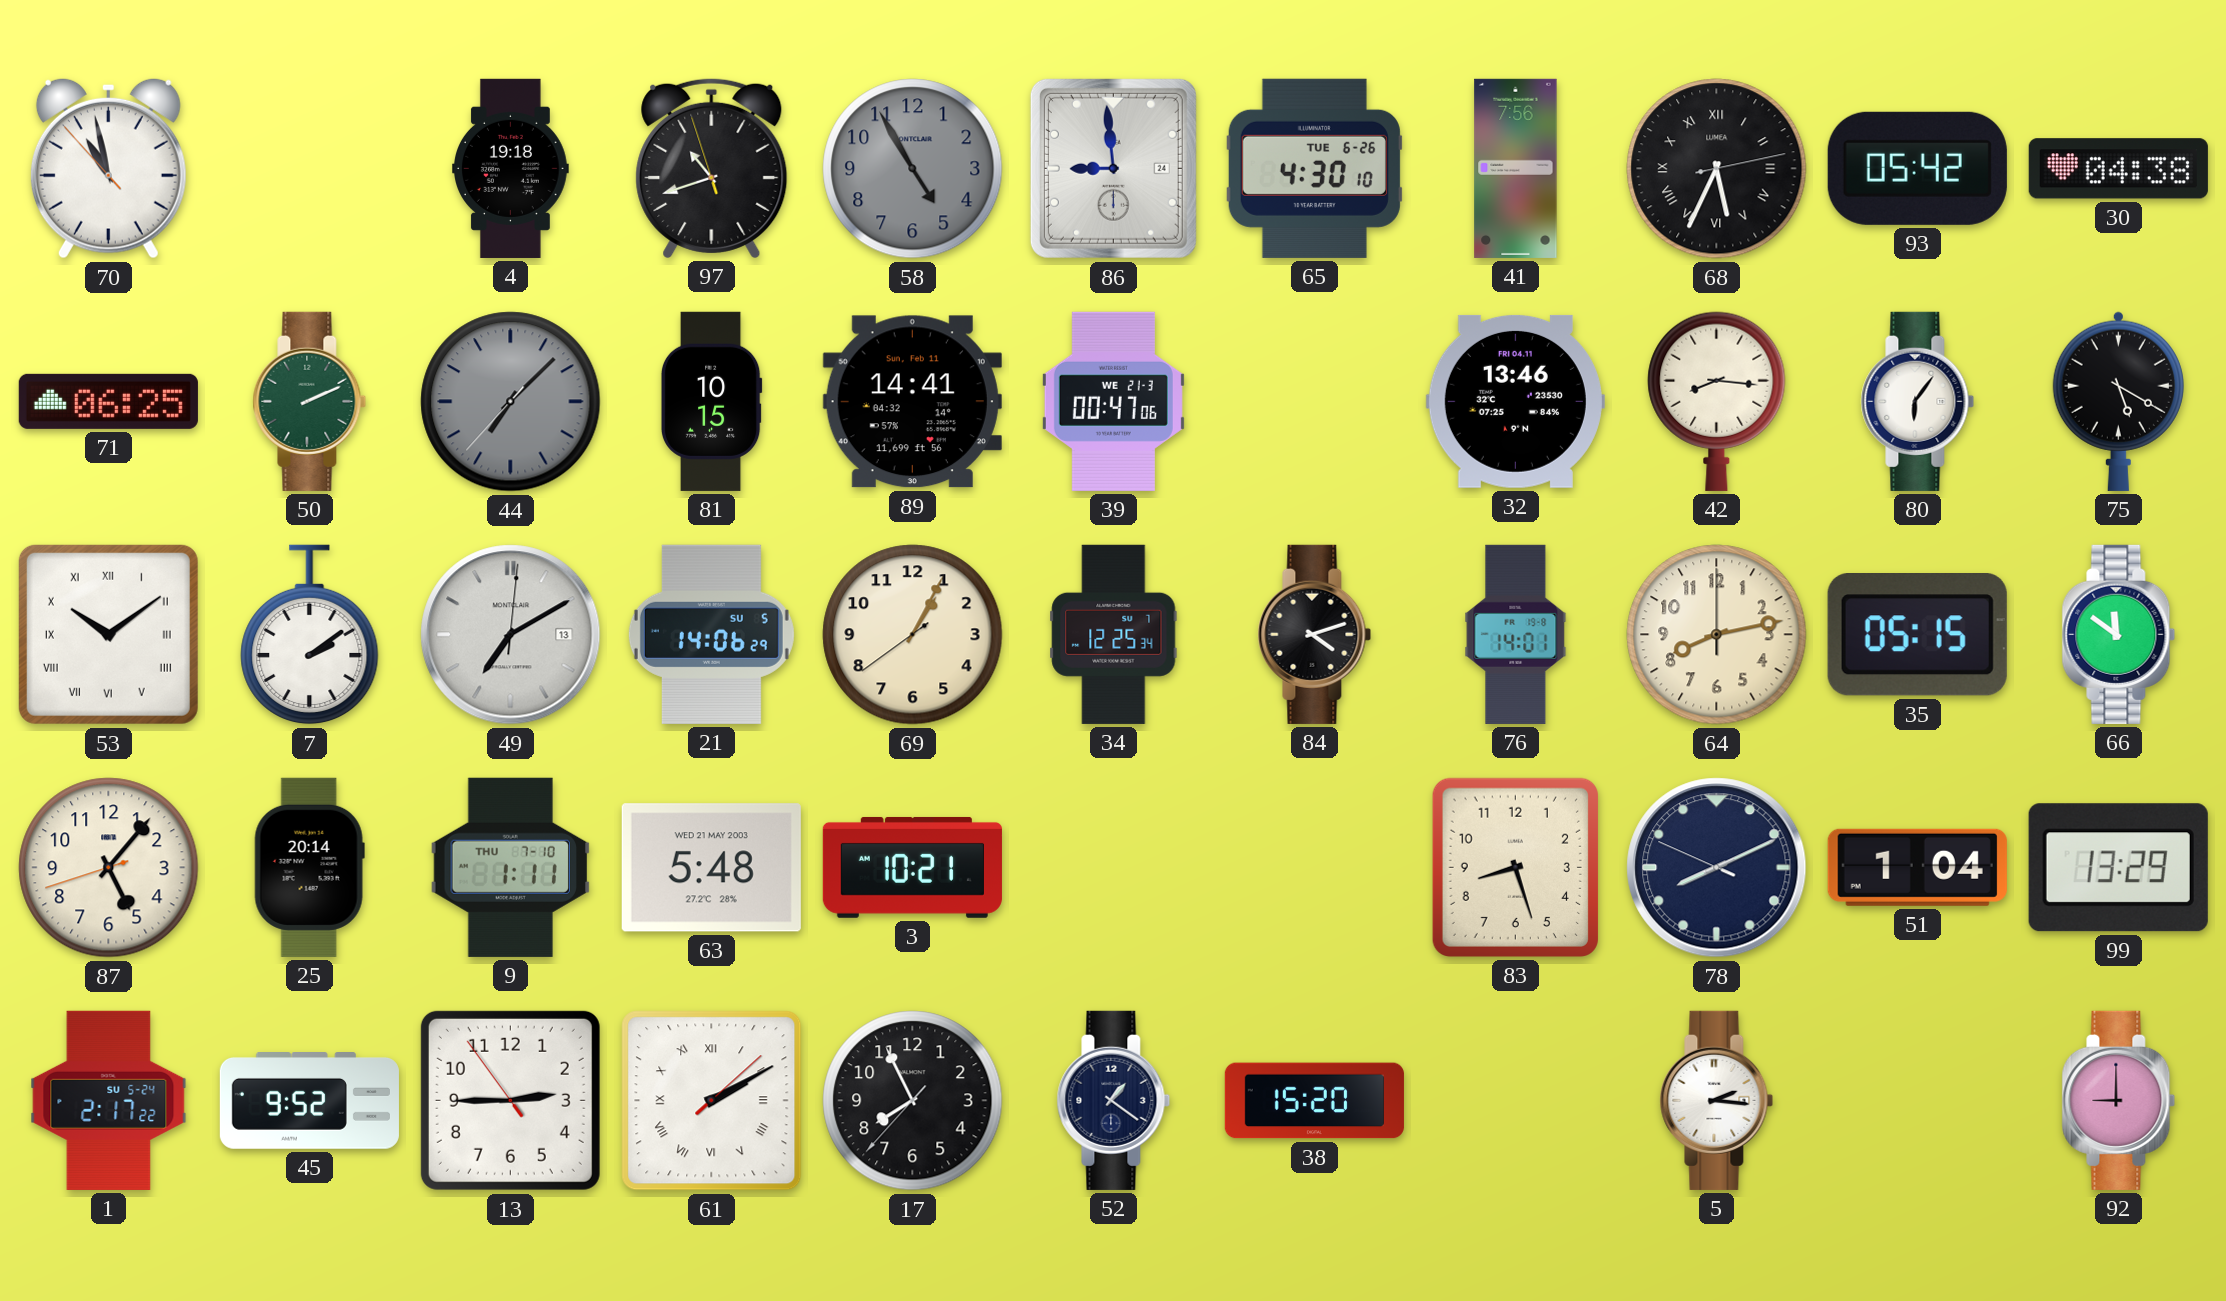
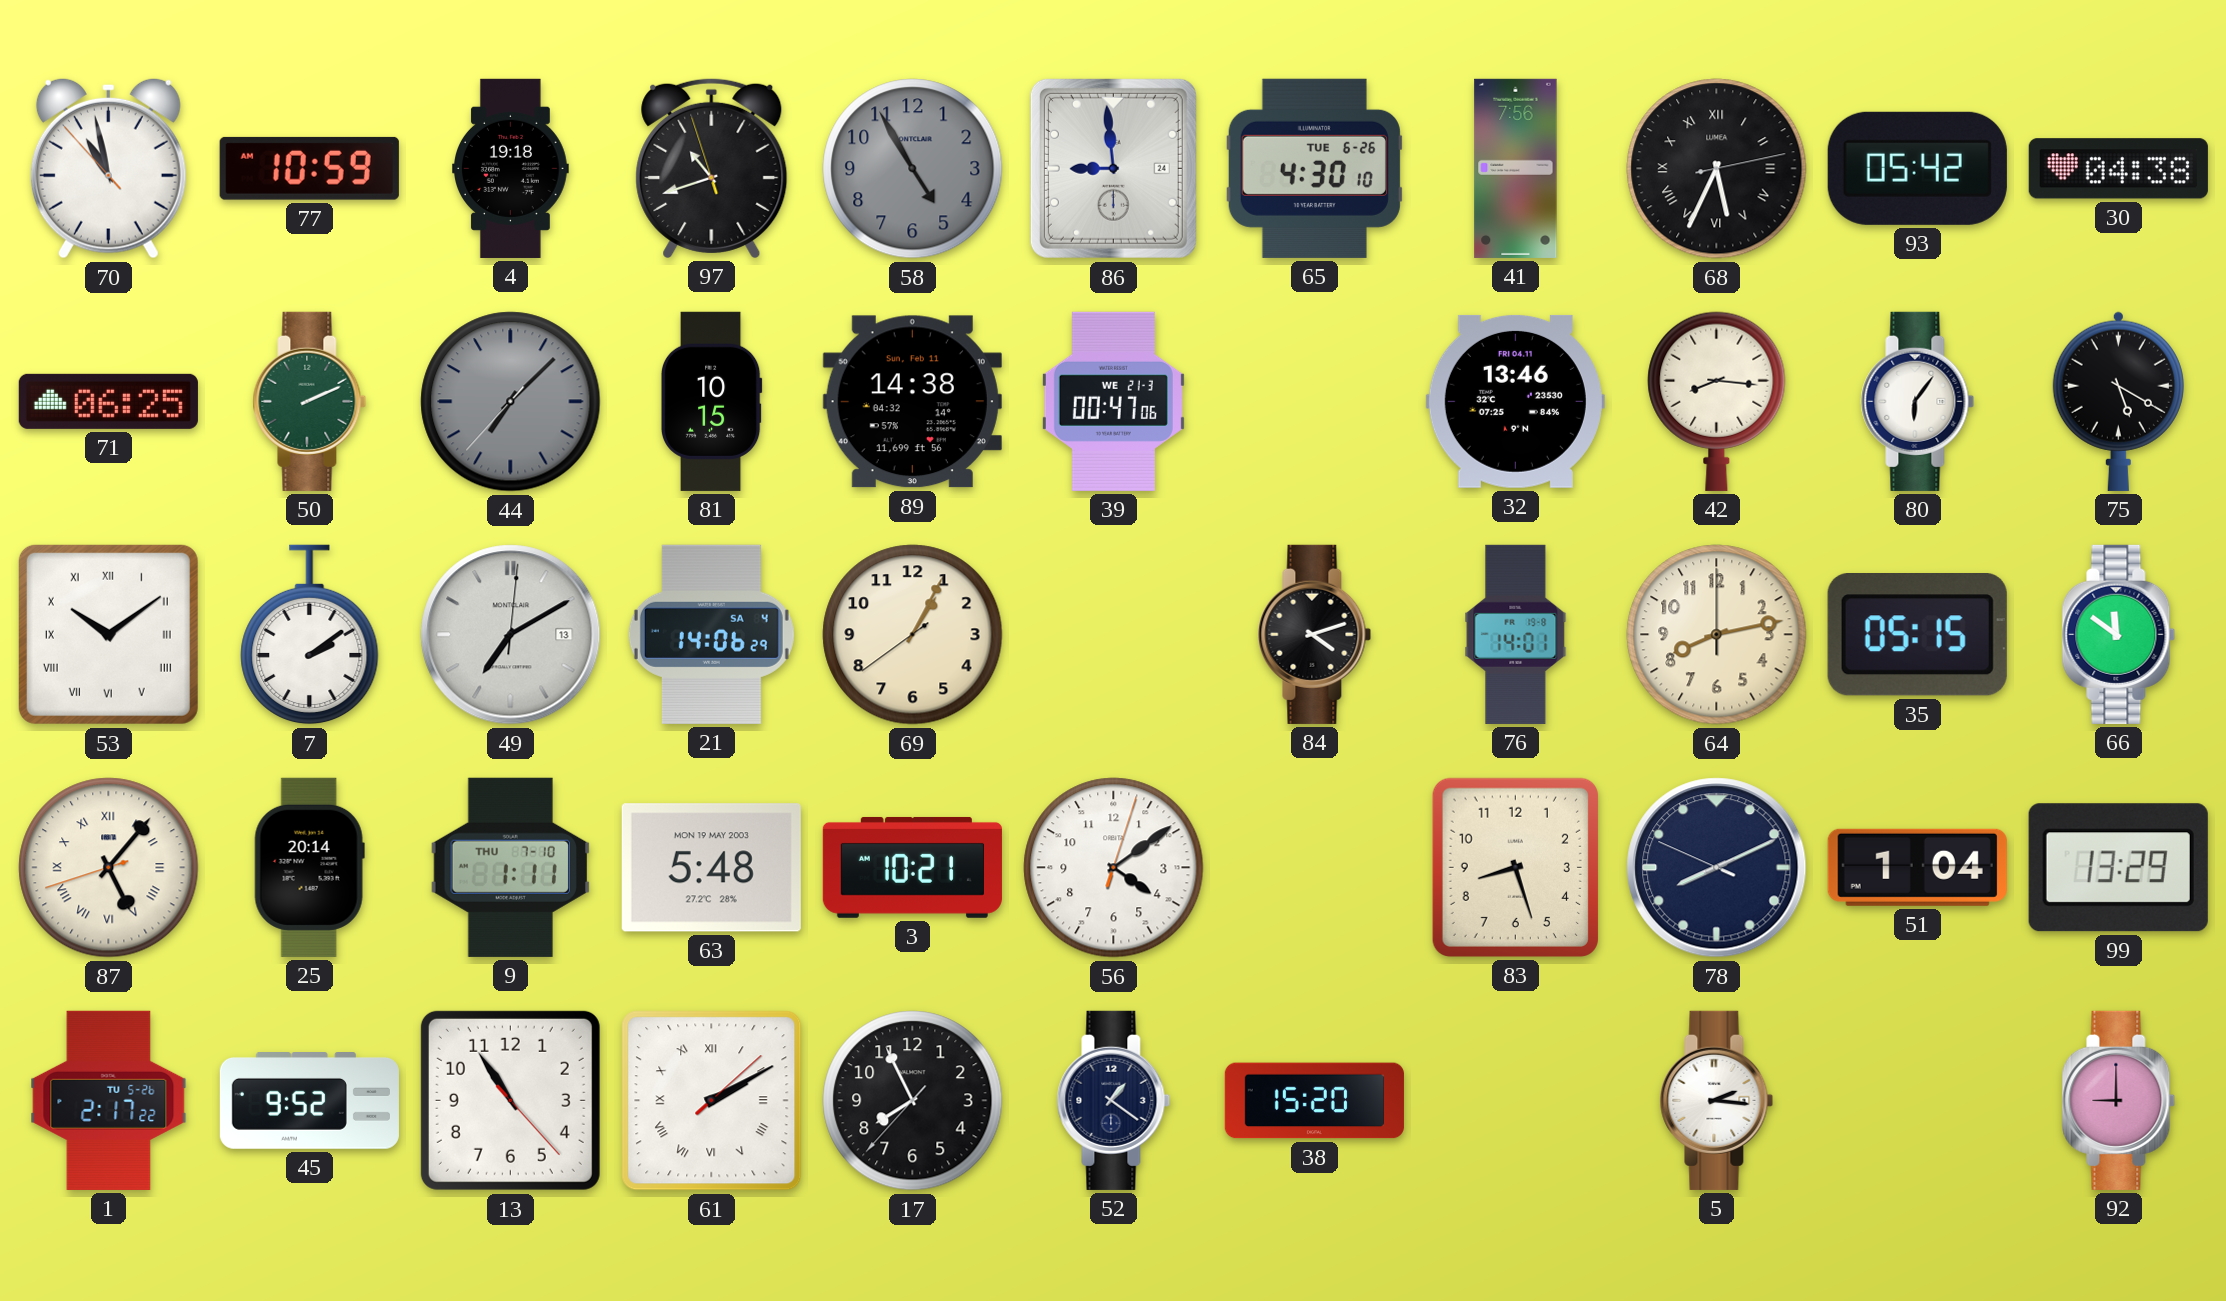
77: none -> 10:59 (309, 168)
89: 14:41 -> 14:38 (912, 402)
21 date: SU 5 -> SA 4 (711, 634)
34: 12:25 -> none (1114, 634)
87 numerals: Arabic -> Roman (109, 868)
63 date: WED 21 MAY 2003 -> MON 19 MAY 2003 (711, 868)
56: none -> 4:09 (1114, 868)
1 date: SU 5-24 -> TU 5-26 (109, 1100)
13: 2:44 -> 10:54 (510, 1100)
